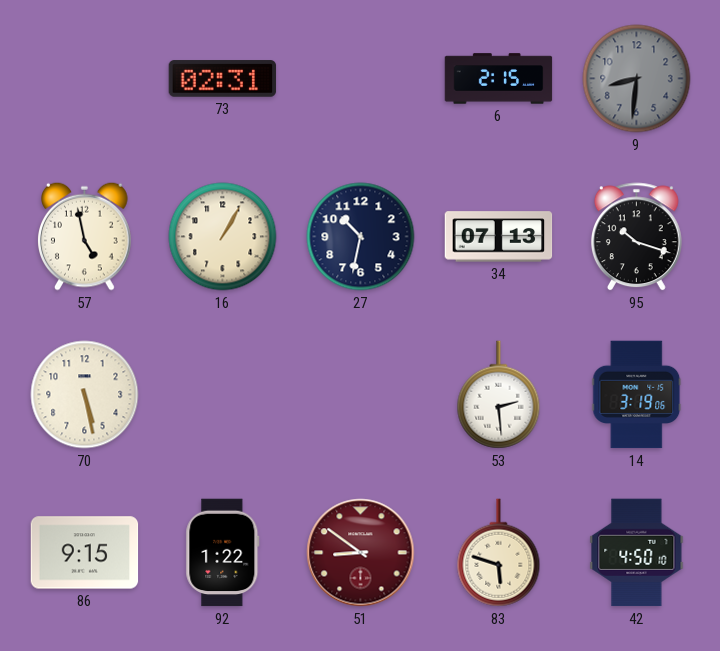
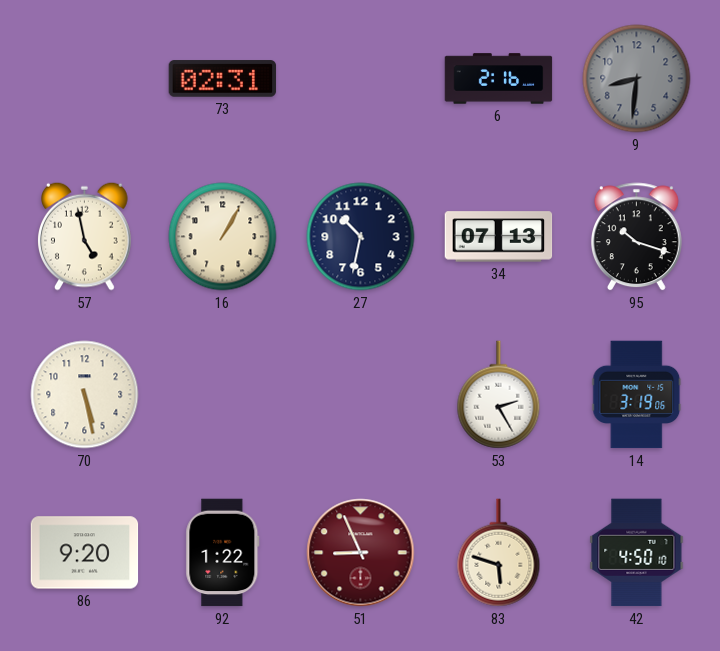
6: 2:15 -> 2:16 (499, 79)
53: 2:29 -> 2:25 (499, 395)
86: 9:15 -> 9:20 (85, 553)
51: 8:51 -> 8:56 (361, 553)
